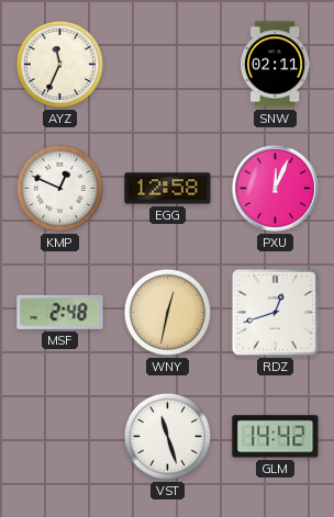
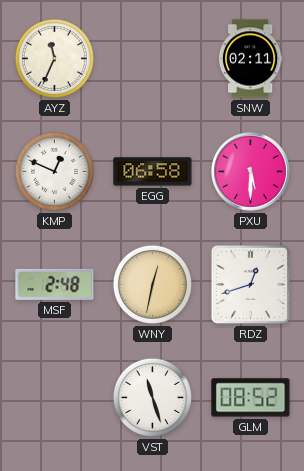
EGG: 12:58 -> 06:58 (153, 172)
PXU: 12:04 -> 5:30 (251, 172)
GLM: 14:42 -> 08:52 (251, 398)
